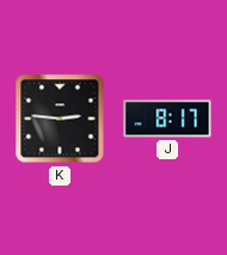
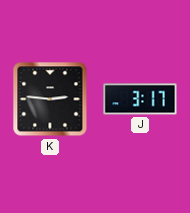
J: 8:17 -> 3:17 (140, 99)
